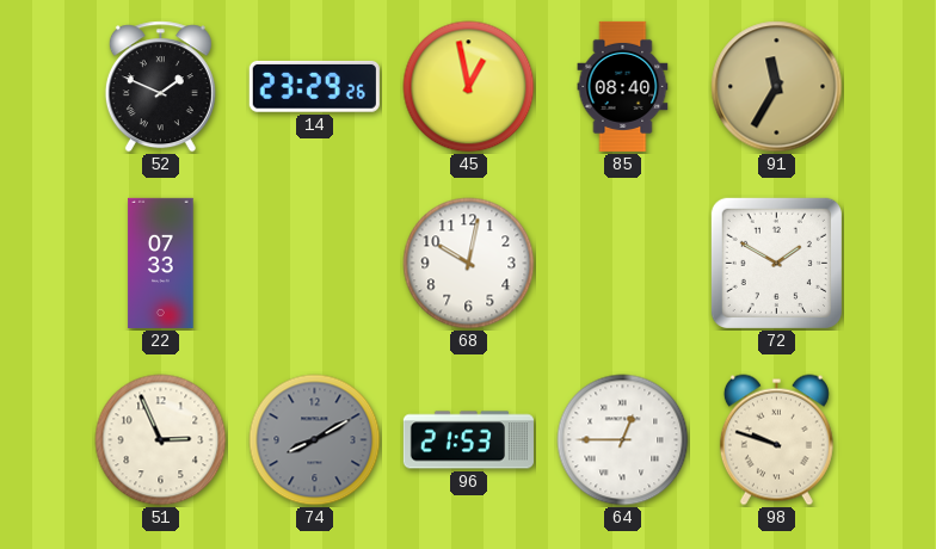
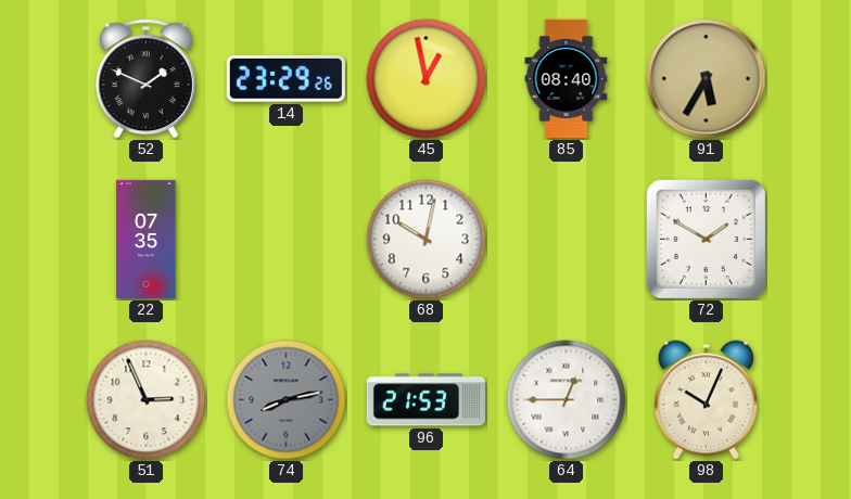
91: 11:35 -> 5:35 (707, 79)
22: 07:33 -> 07:35 (147, 239)
74: 8:10 -> 8:13 (287, 400)
98: 9:48 -> 10:04 (706, 400)
